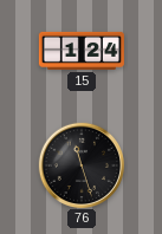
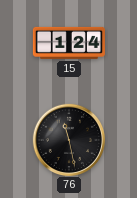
76: 11:27 -> 11:28 (68, 139)
